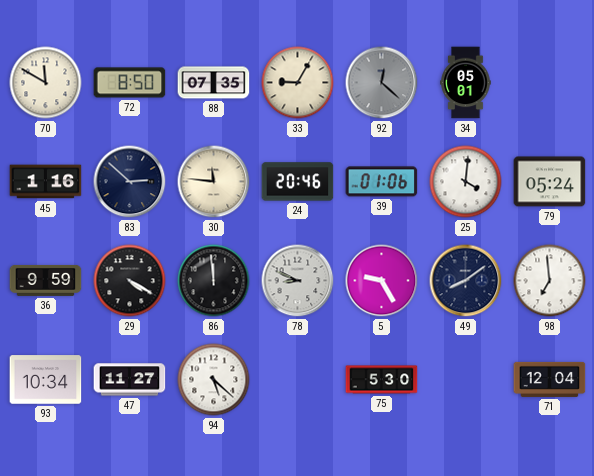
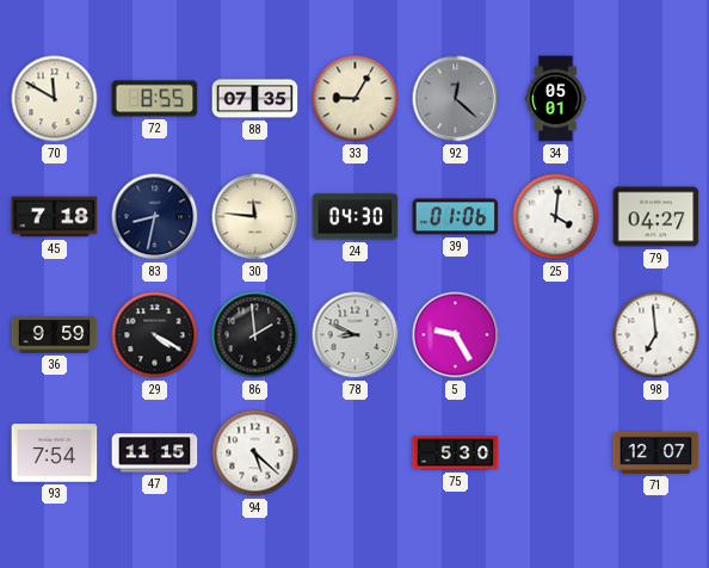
72: 8:50 -> 8:55 (155, 99)
45: 1:16 -> 7:18 (55, 217)
83: 2:52 -> 8:32 (155, 217)
24: 20:46 -> 04:30 (356, 217)
79: 05:24 -> 04:27 (656, 217)
86: 11:59 -> 1:59 (255, 335)
49: 8:09 -> none (466, 281)
93: 10:34 -> 7:54 (55, 453)
47: 11:27 -> 11:15 (155, 453)
71: 12:04 -> 12:07 (656, 452)
